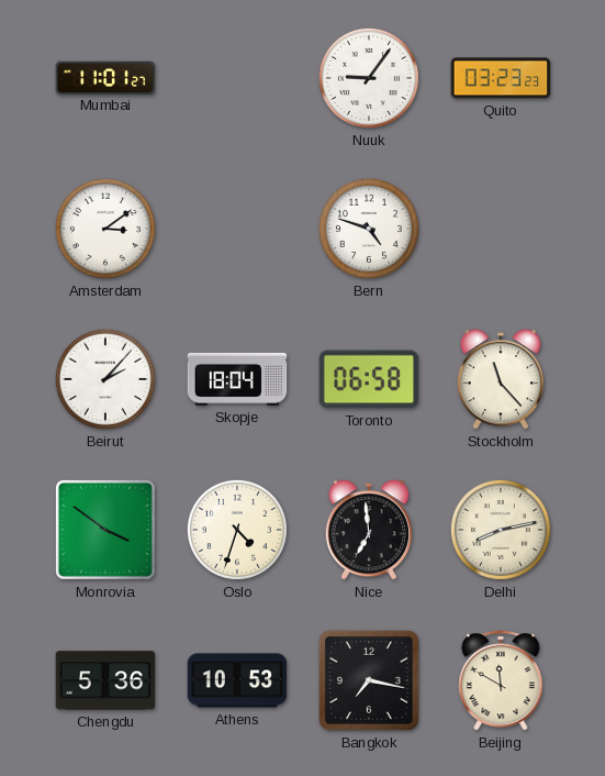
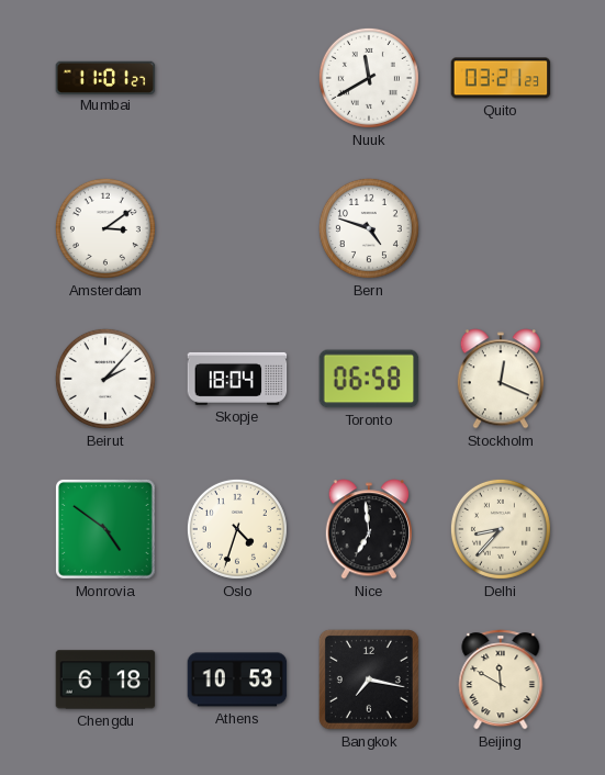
Nuuk: 9:06 -> 11:40 (369, 78)
Quito: 03:23 -> 03:21 (501, 78)
Stockholm: 11:23 -> 12:19 (500, 379)
Monrovia: 3:51 -> 4:51 (105, 529)
Delhi: 8:13 -> 8:37 (501, 529)
Chengdu: 5:36 -> 6:18 (105, 679)
